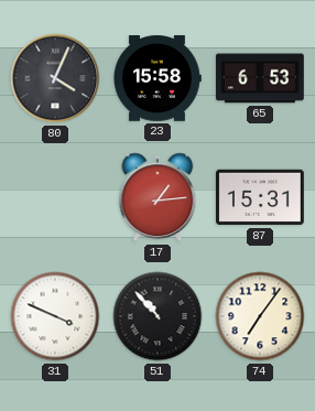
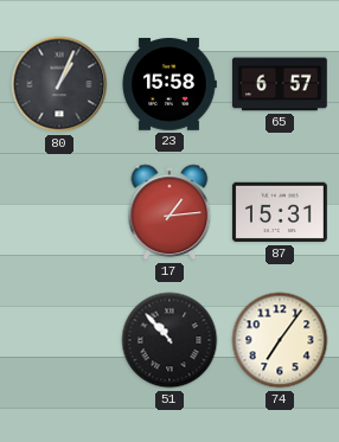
80: 4:04 -> 1:04 (59, 84)
65: 6:53 -> 6:57 (280, 84)
31: 3:49 -> none (55, 316)
